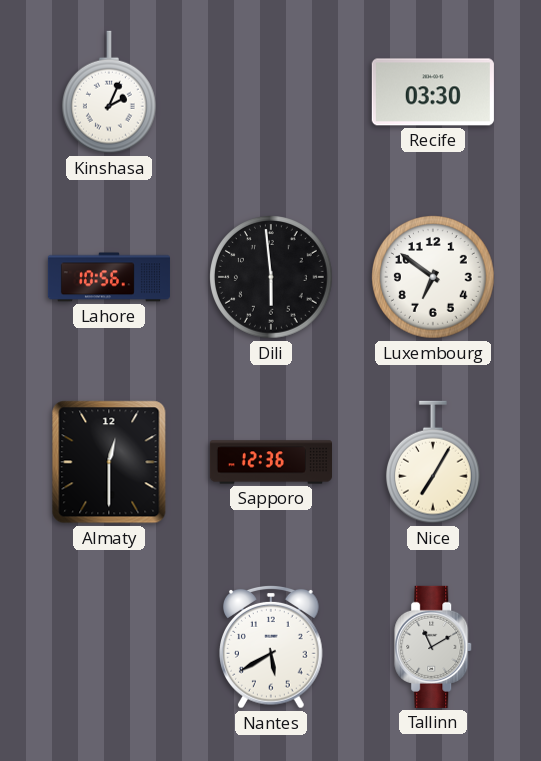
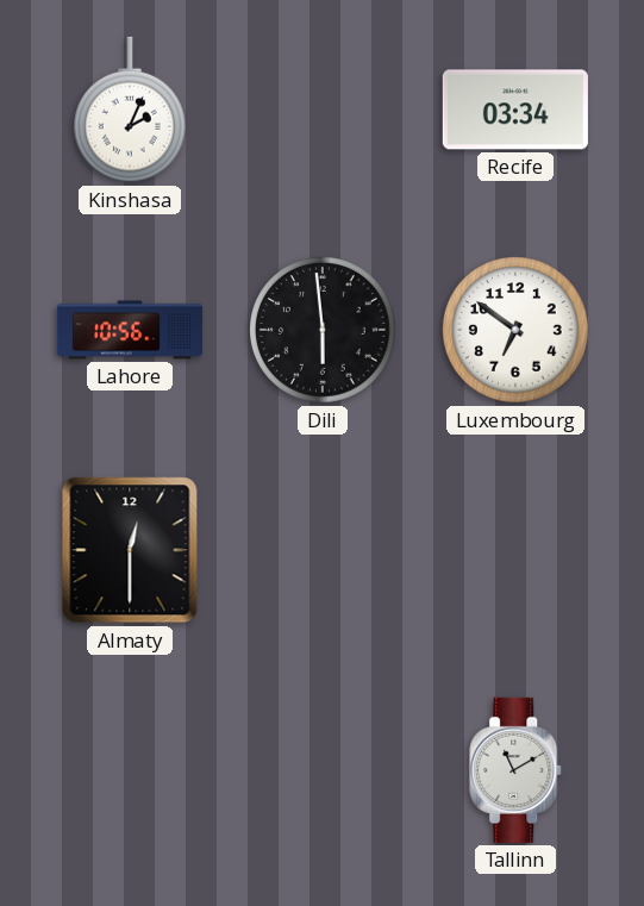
Recife: 03:30 -> 03:34 (515, 110)
Sapporo: 12:36 -> none (270, 462)
Nice: 7:05 -> none (433, 462)
Nantes: 5:40 -> none (272, 648)
